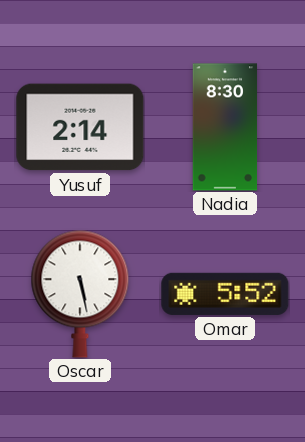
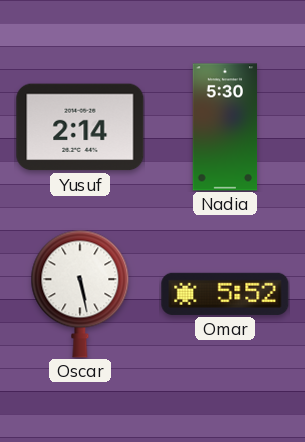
Nadia: 8:30 -> 5:30 (225, 127)
